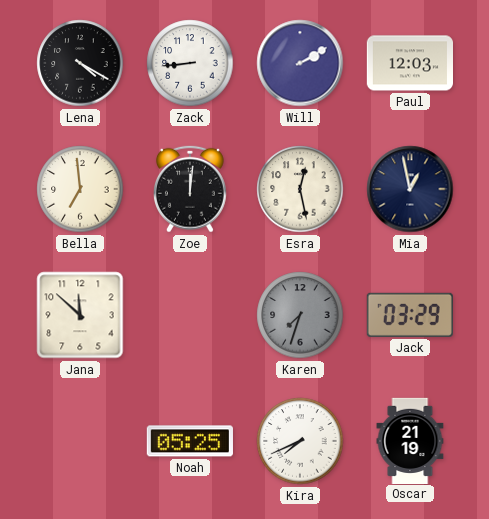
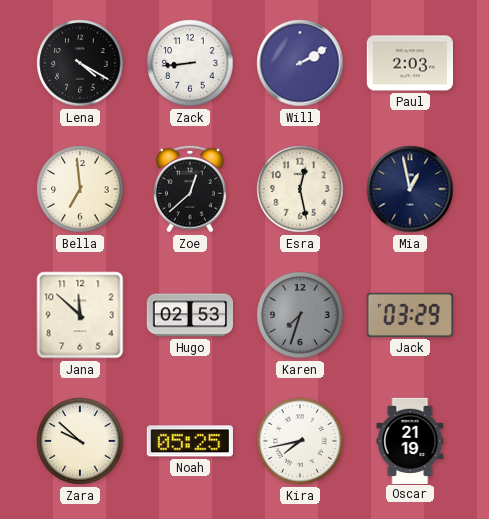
Paul: 12:03 -> 2:03 (409, 63)
Zoe: 12:01 -> 12:38 (190, 189)
Hugo: none -> 02:53 (189, 315)
Zara: none -> 9:52 (80, 441)
Kira: 7:41 -> 7:43 (300, 441)
